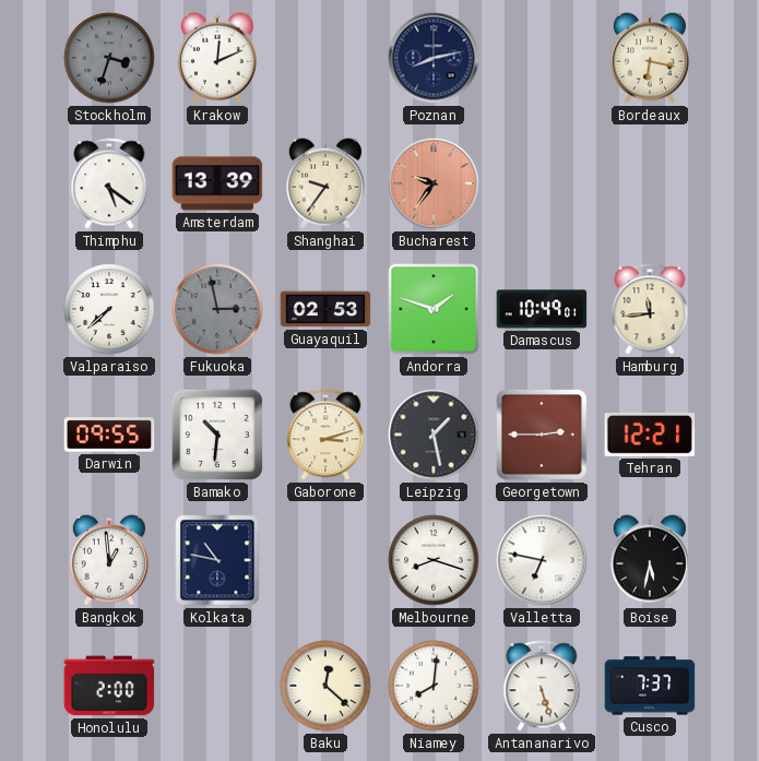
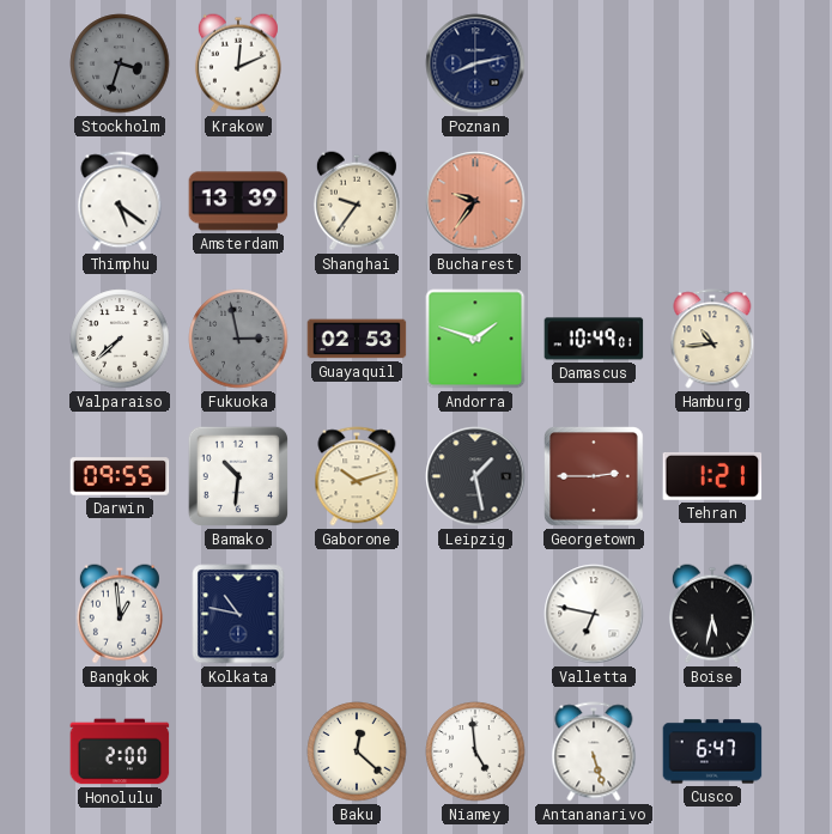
Bordeaux: 6:17 -> none (650, 58)
Hamburg: 11:44 -> 10:44 (712, 339)
Gaborone: 3:12 -> 10:12 (357, 476)
Tehran: 12:21 -> 1:21 (712, 476)
Melbourne: 8:18 -> none (434, 560)
Niamey: 8:01 -> 4:59 (475, 751)
Cusco: 7:37 -> 6:47 (712, 751)
